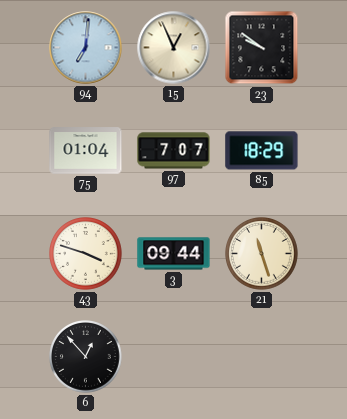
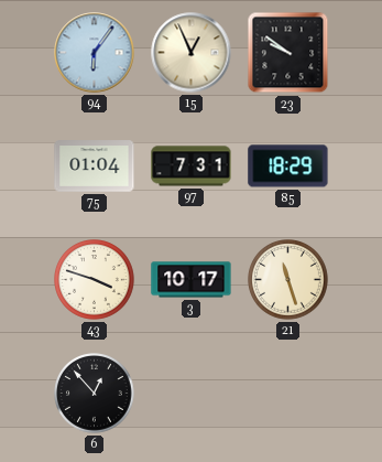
94: 7:01 -> 6:06 (95, 53)
97: 7:07 -> 7:31 (192, 166)
3: 09:44 -> 10:17 (192, 280)
